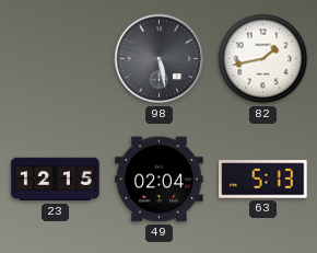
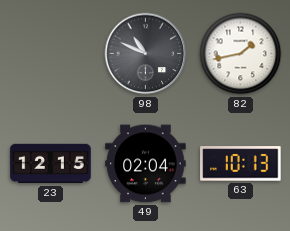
98: 5:28 -> 10:49 (146, 54)
63: 5:13 -> 10:13 (241, 164)
